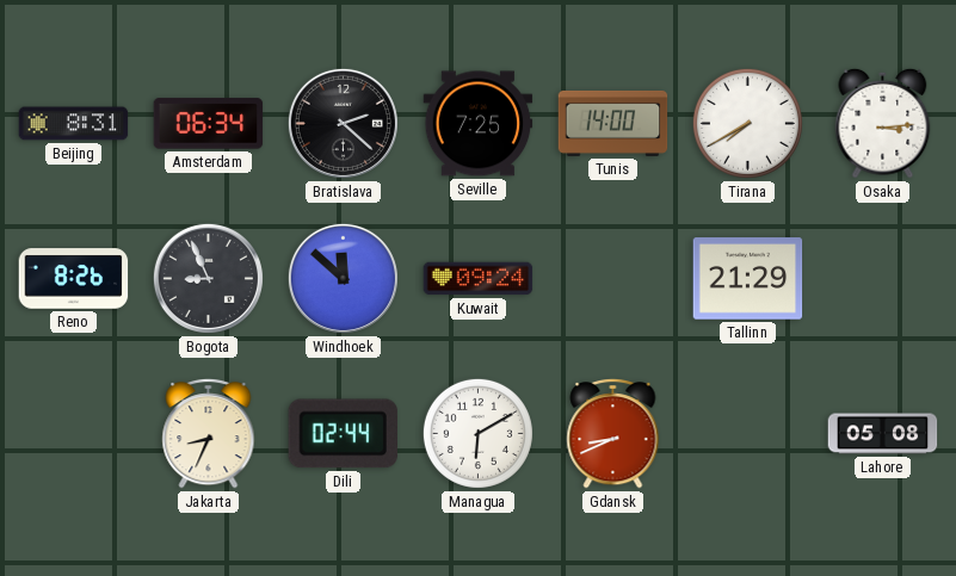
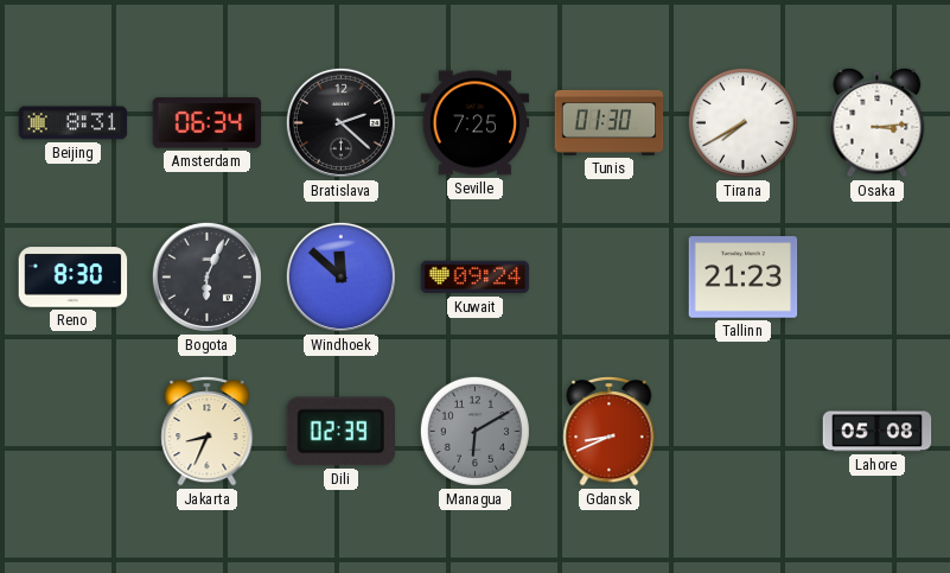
Tunis: 14:00 -> 01:30 (610, 122)
Reno: 8:26 -> 8:30 (74, 278)
Bogota: 8:56 -> 6:04 (206, 276)
Tallinn: 21:29 -> 21:23 (744, 278)
Dili: 02:44 -> 02:39 (340, 432)
Managua dial: white -> grey (474, 431)
